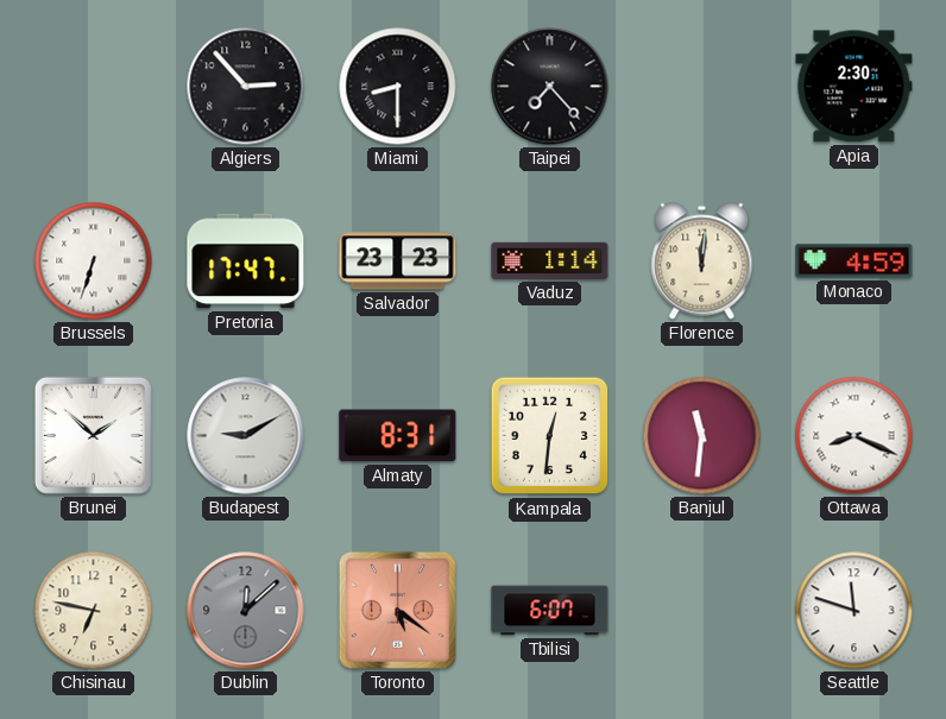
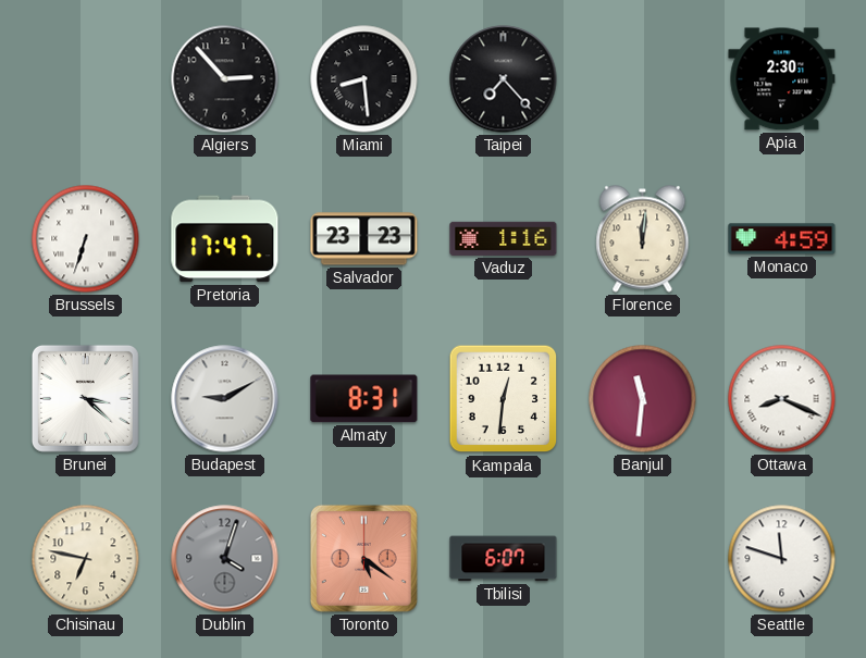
Miami: 8:30 -> 8:29 (364, 79)
Vaduz: 1:14 -> 1:16 (504, 238)
Brunei: 1:52 -> 3:22 (85, 398)
Dublin: 12:08 -> 4:03 (225, 559)
